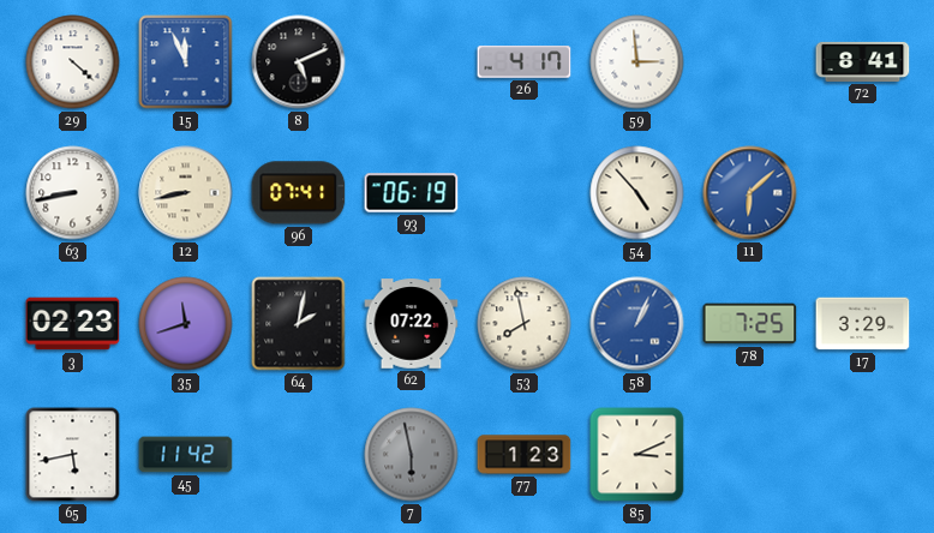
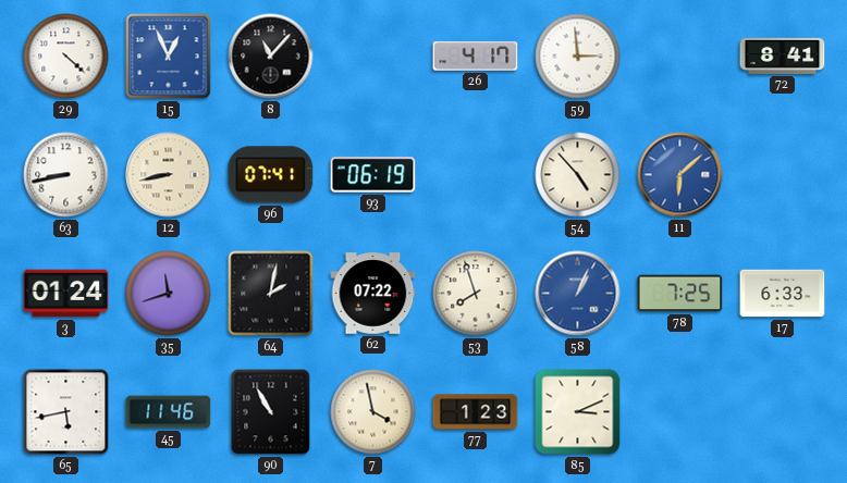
15: 11:56 -> 12:56 (169, 57)
8: 5:11 -> 11:07 (271, 57)
3: 02:23 -> 01:24 (66, 294)
53: 7:58 -> 7:57 (476, 294)
17: 3:29 -> 6:33 (783, 294)
45: 11:42 -> 11:46 (169, 412)
90: none -> 10:55 (271, 412)
7: 5:58 -> 3:58 (373, 412)
7 dial: grey -> cream (373, 412)
